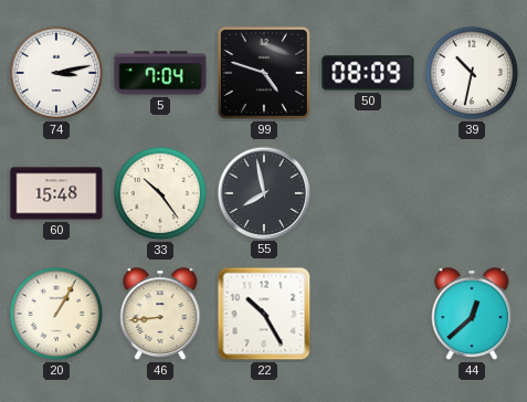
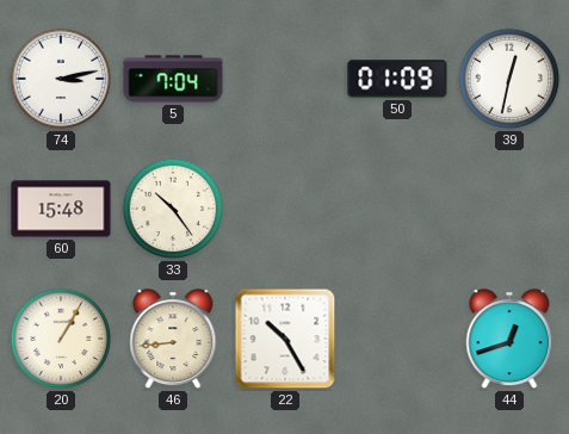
99: 4:48 -> none (264, 73)
50: 08:09 -> 01:09 (397, 79)
39: 10:32 -> 12:32 (509, 79)
55: 7:58 -> none (263, 192)
44: 12:38 -> 12:42 (509, 340)
